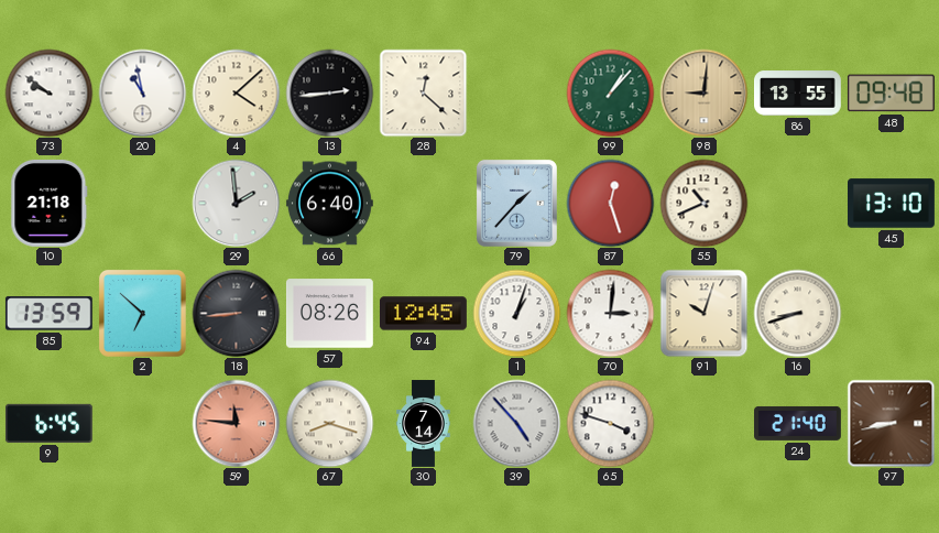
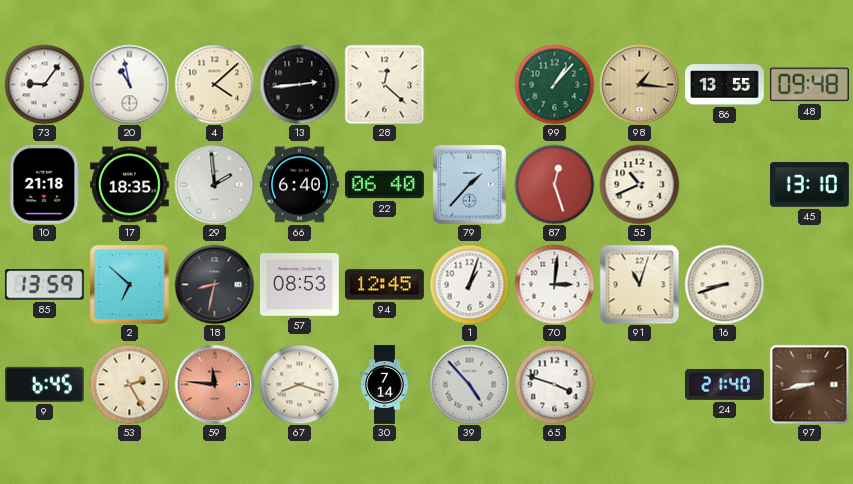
73: 9:51 -> 9:06 (44, 84)
98: 9:01 -> 1:16 (639, 84)
17: none -> 18:35 (129, 185)
22: none -> 06:40 (385, 185)
18: 8:44 -> 8:32 (214, 284)
57: 08:26 -> 08:53 (299, 285)
91: 10:03 -> 11:03 (639, 284)
53: none -> 2:25 (129, 384)
